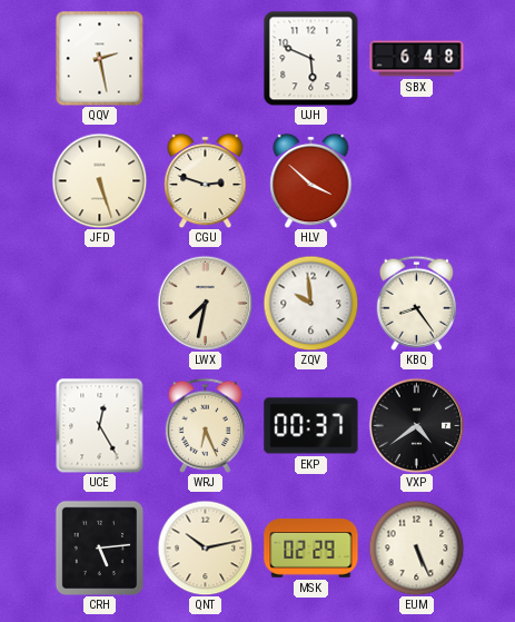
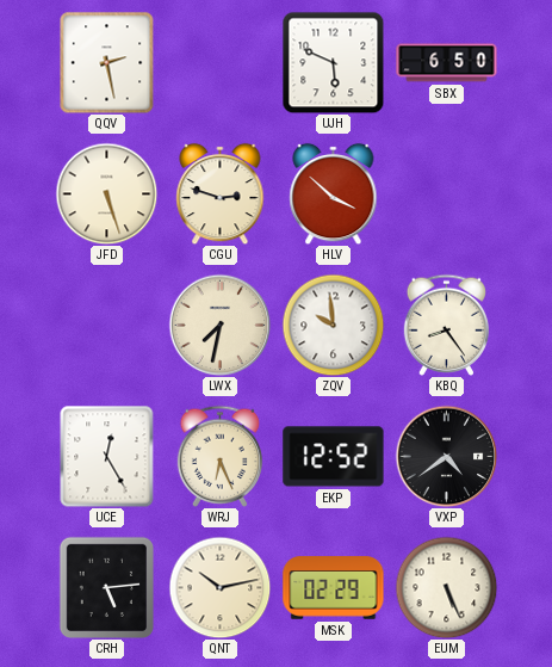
SBX: 6:48 -> 6:50 (447, 63)
EKP: 00:37 -> 12:52 (334, 457)
